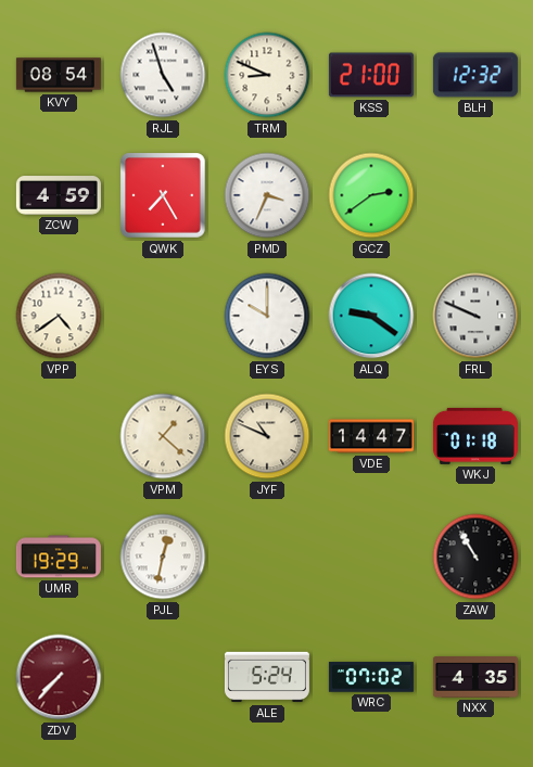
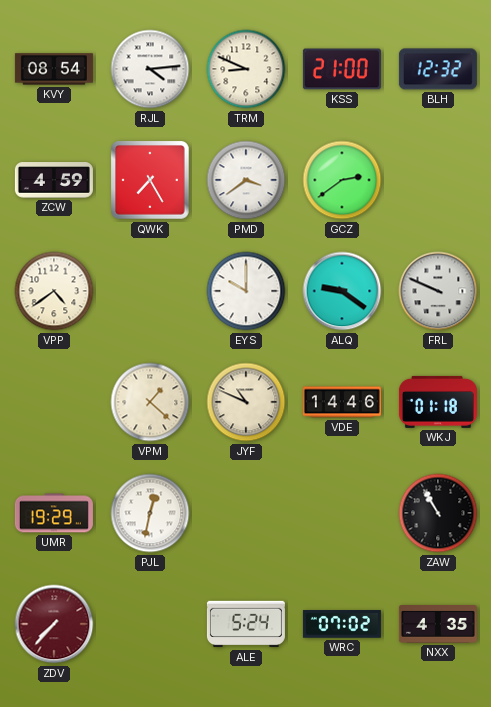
RJL: 4:57 -> 4:14 (150, 69)
PMD: 3:34 -> 3:39 (246, 180)
VDE: 14:47 -> 14:46 (342, 402)
